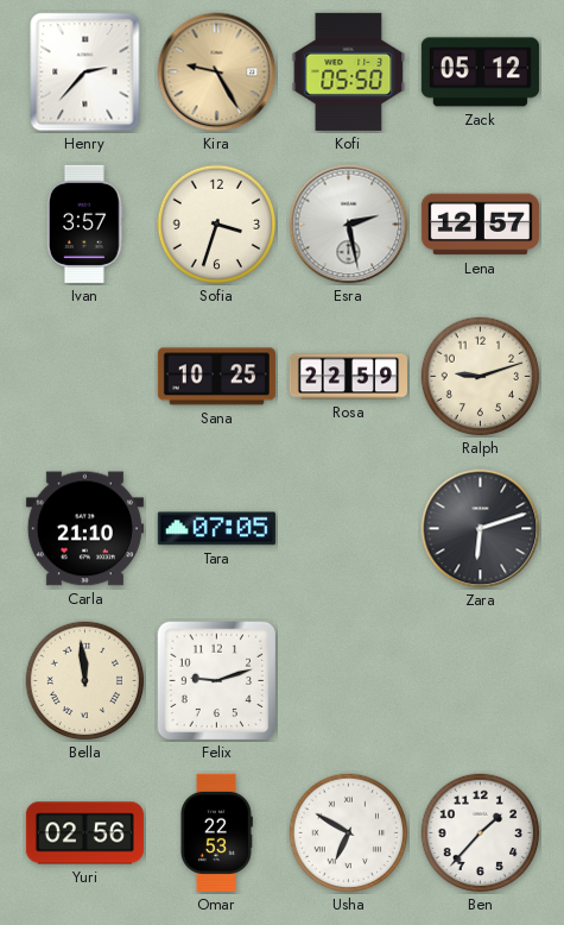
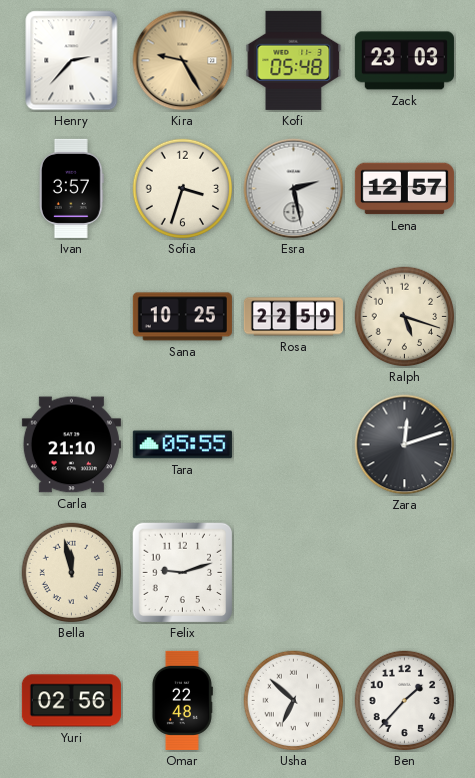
Kofi: 05:50 -> 05:48 (294, 60)
Zack: 05:12 -> 23:03 (404, 61)
Ralph: 9:12 -> 5:18 (405, 317)
Tara: 07:05 -> 05:55 (182, 445)
Zara: 6:12 -> 12:12 (405, 445)
Bella: 11:59 -> 11:58 (72, 573)
Omar: 22:53 -> 22:48 (182, 700)
Usha: 6:50 -> 6:52 (294, 701)
